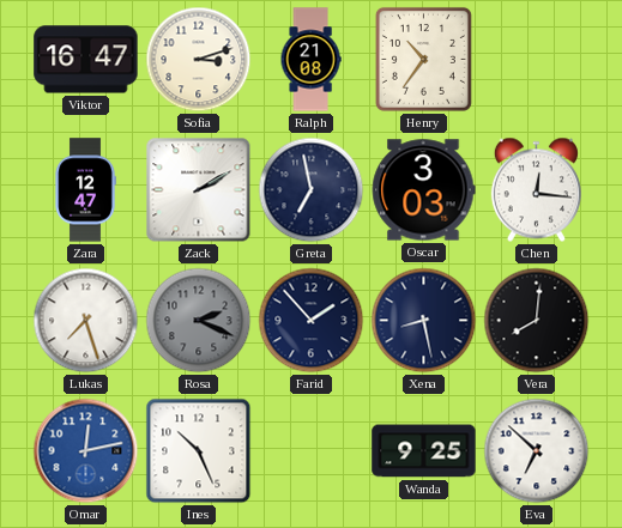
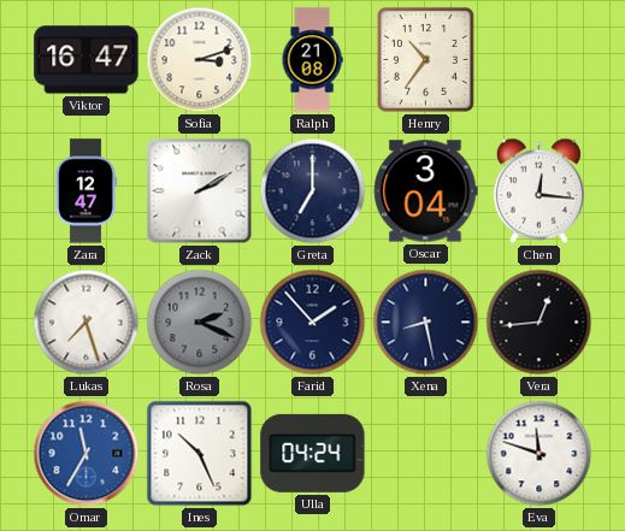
Greta: 6:58 -> 7:00 (313, 191)
Oscar: 3:03 -> 3:04 (425, 191)
Vera: 8:01 -> 12:44 (539, 323)
Omar: 12:13 -> 11:35 (87, 454)
Ulla: none -> 04:24 (313, 453)
Wanda: 9:25 -> none (424, 451)
Eva: 6:52 -> 11:48 (539, 454)
